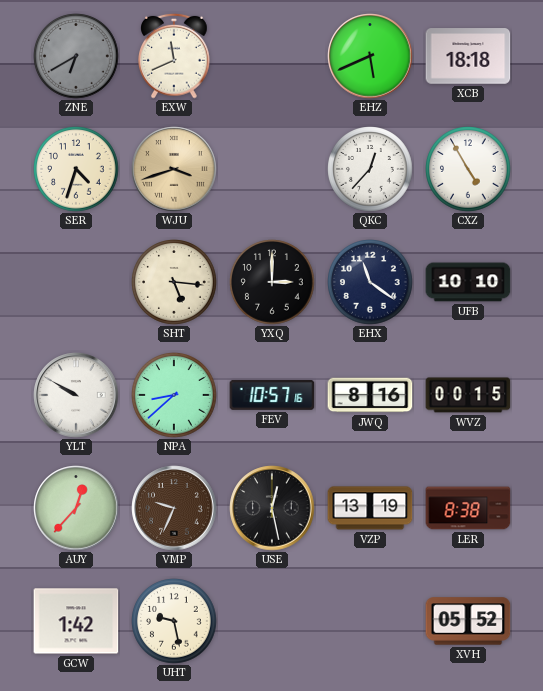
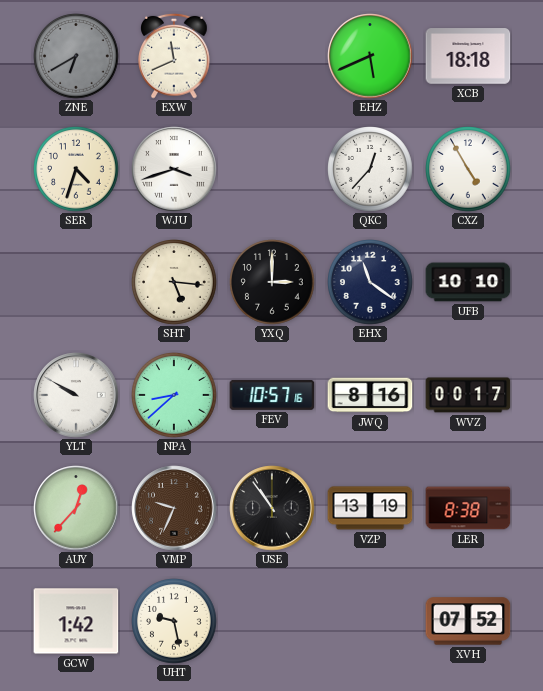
WJU dial: champagne -> white (174, 169)
WVZ: 00:15 -> 00:17 (468, 395)
USE: 12:28 -> 10:54 (272, 508)
XVH: 05:52 -> 07:52 (468, 621)
